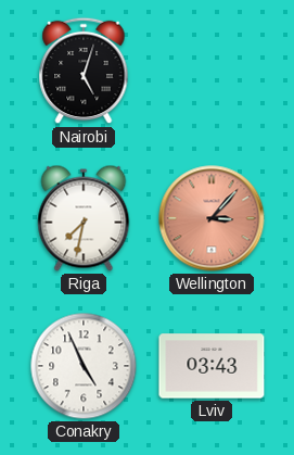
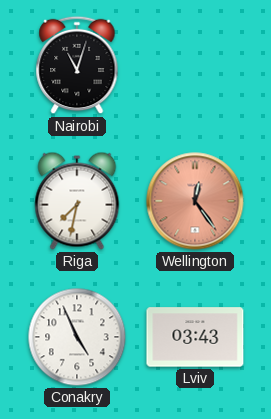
Nairobi: 5:03 -> 11:03 (77, 65)
Wellington: 3:07 -> 12:24 (195, 201)
